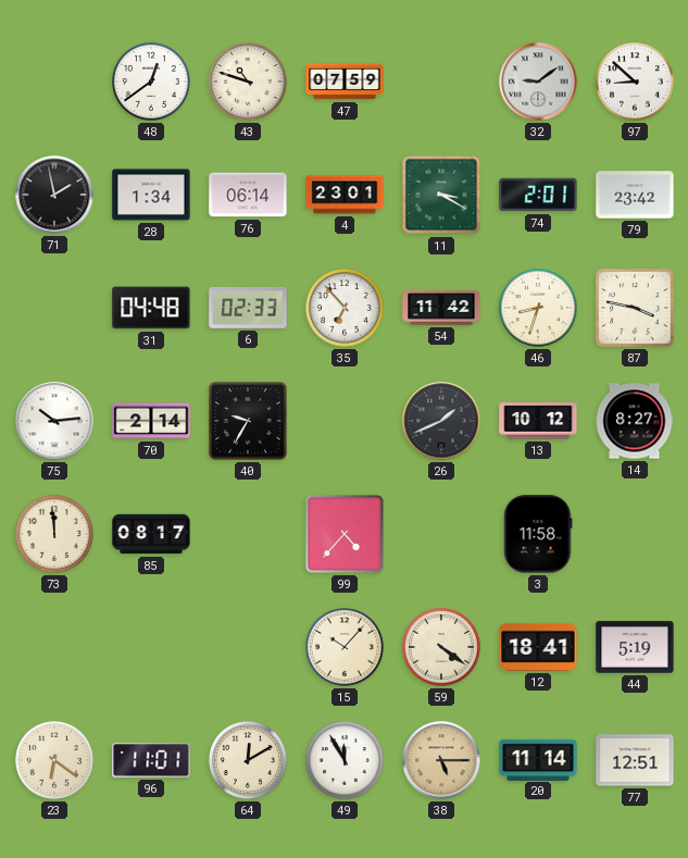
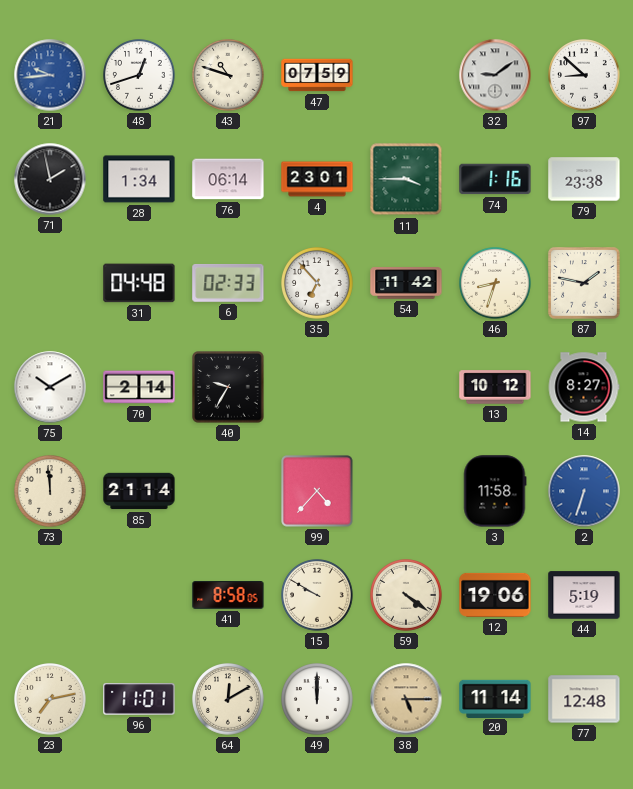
21: none -> 9:44 (50, 75)
48: 12:39 -> 12:42 (140, 76)
11: 3:20 -> 3:45 (406, 179)
74: 2:01 -> 1:16 (495, 179)
79: 23:42 -> 23:38 (584, 179)
87: 3:47 -> 1:47 (584, 283)
75: 10:14 -> 10:10 (50, 387)
26: 1:41 -> none (441, 421)
85: 08:17 -> 21:14 (139, 491)
2: none -> 6:33 (584, 491)
41: none -> 8:58 (228, 596)
15: 10:07 -> 9:50 (318, 596)
12: 18:41 -> 19:06 (495, 595)
23: 6:21 -> 7:13 (51, 700)
49: 11:55 -> 12:00 (318, 700)
77: 12:51 -> 12:48 (584, 699)
